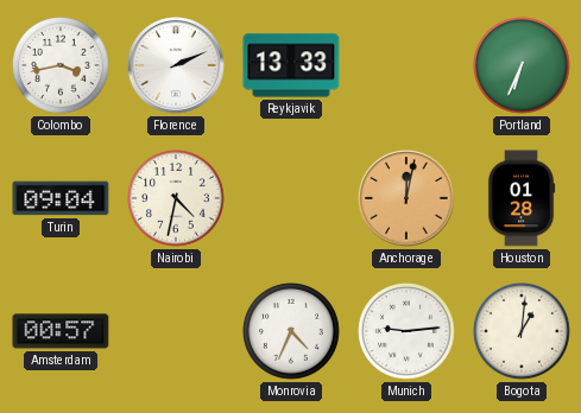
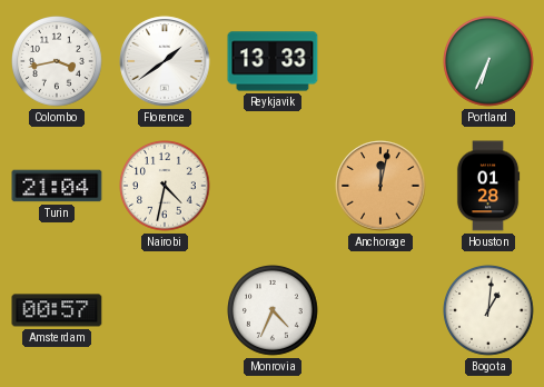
Florence: 2:11 -> 1:39 (165, 61)
Turin: 09:04 -> 21:04 (57, 186)
Munich: 9:14 -> none (408, 332)
